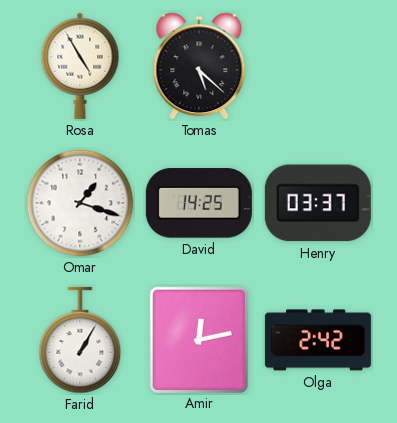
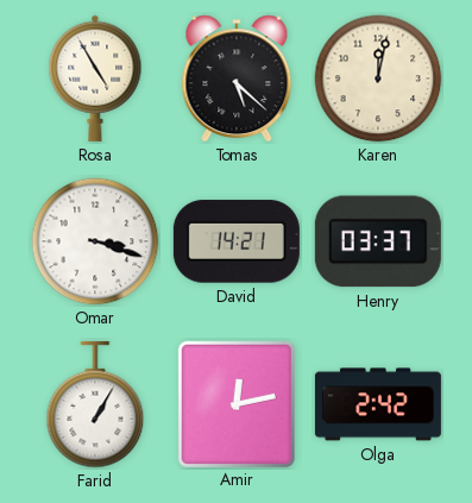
Karen: none -> 12:02 (378, 78)
Omar: 1:18 -> 3:18 (95, 241)
David: 14:25 -> 14:21 (237, 241)
